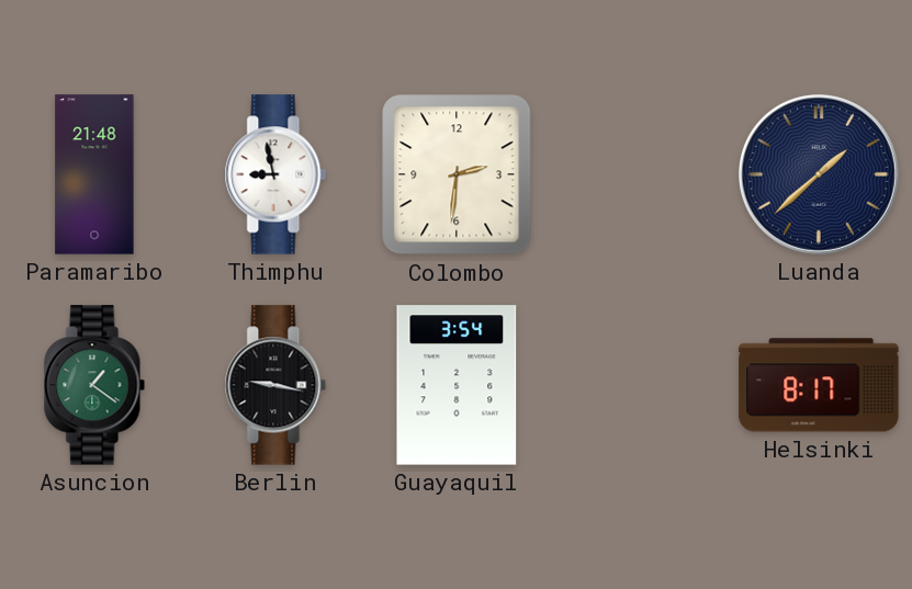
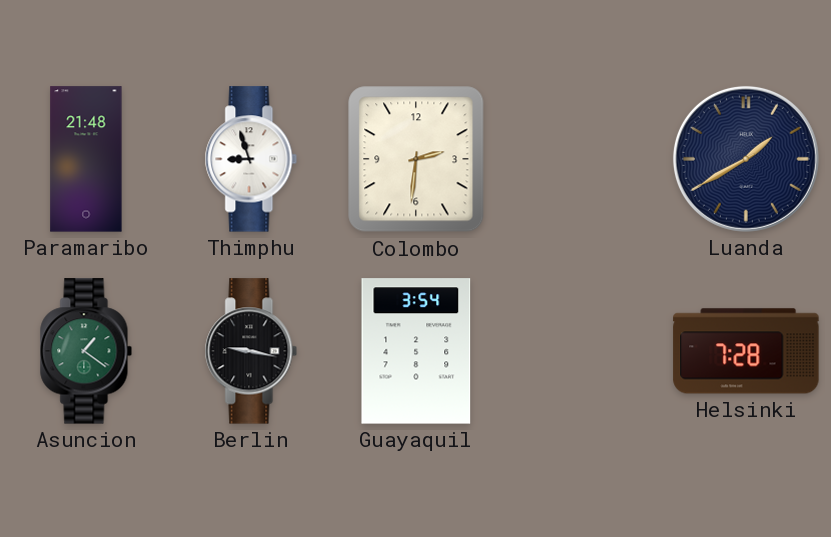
Thimphu: 8:58 -> 8:57 (251, 159)
Luanda: 1:38 -> 1:40 (746, 159)
Helsinki: 8:17 -> 7:28 (746, 351)
